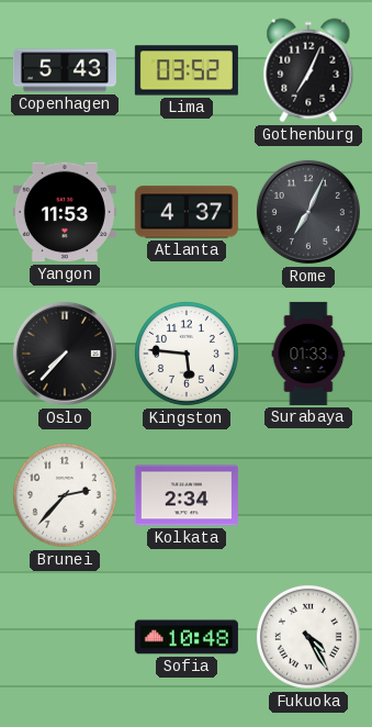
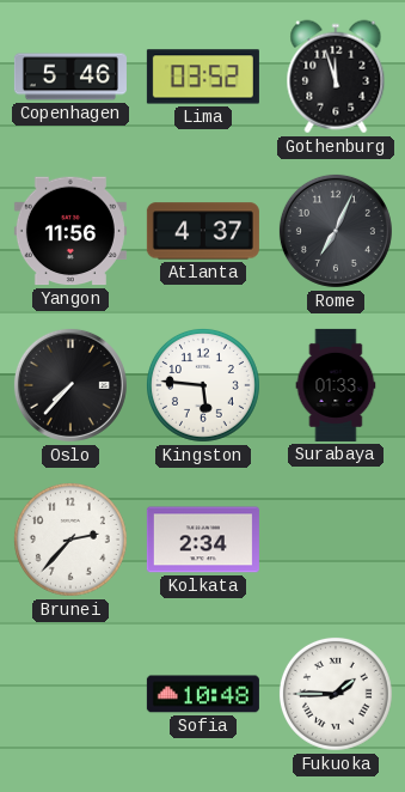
Copenhagen: 5:43 -> 5:46 (70, 77)
Gothenburg: 7:04 -> 11:57 (336, 77)
Yangon: 11:53 -> 11:56 (70, 231)
Fukuoka: 4:25 -> 1:45 (336, 694)
